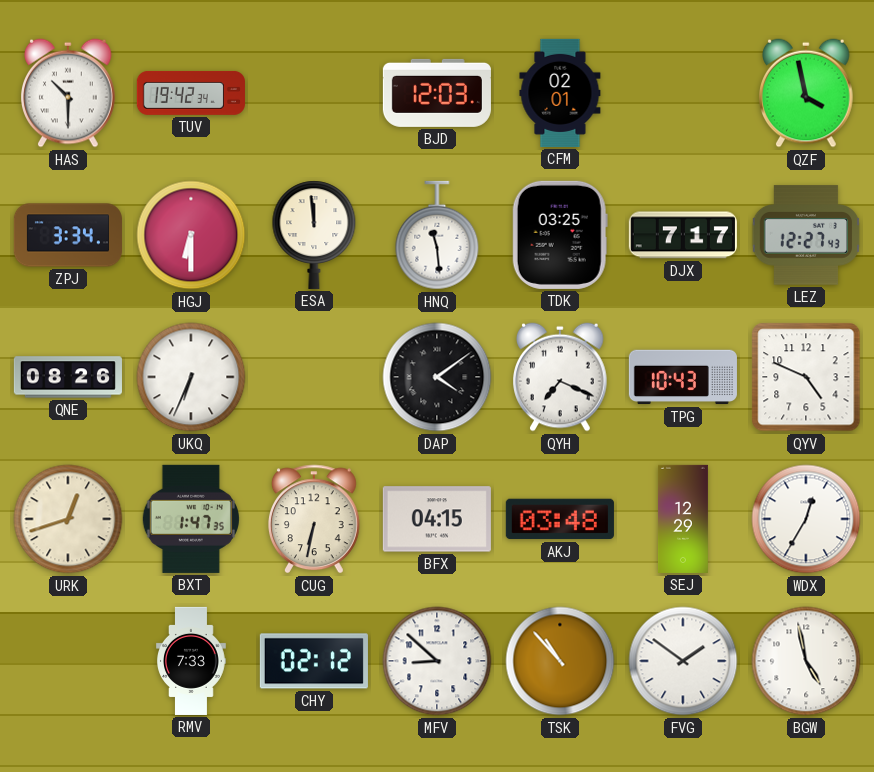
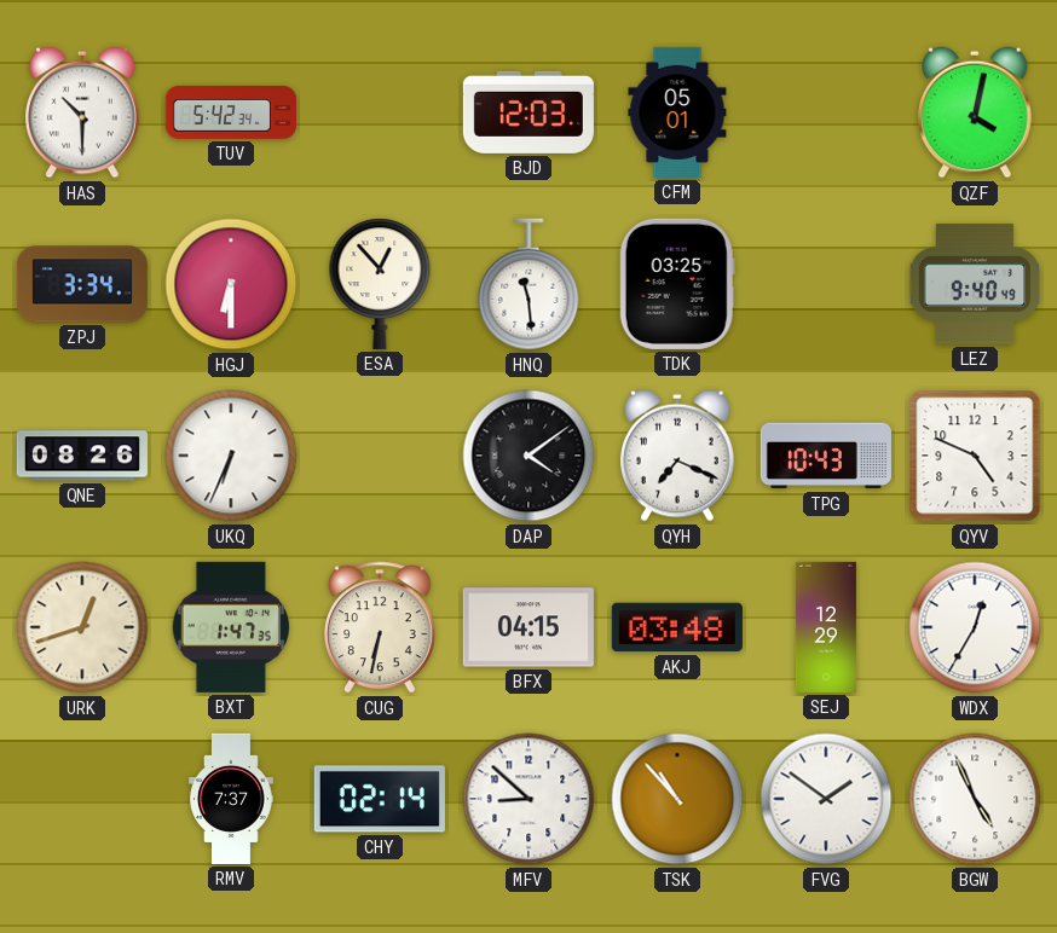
TUV: 19:42 -> 5:42 (231, 112)
CFM: 02:01 -> 05:01 (677, 112)
QZF: 3:58 -> 4:02 (976, 112)
ESA: 11:59 -> 12:53 (380, 284)
DJX: 7:17 -> none (683, 235)
LEZ: 12:27 -> 9:40 (975, 284)
RMV: 7:33 -> 7:37 (232, 799)
CHY: 02:12 -> 02:14 (380, 799)
BGW: 4:58 -> 4:56 (975, 799)
